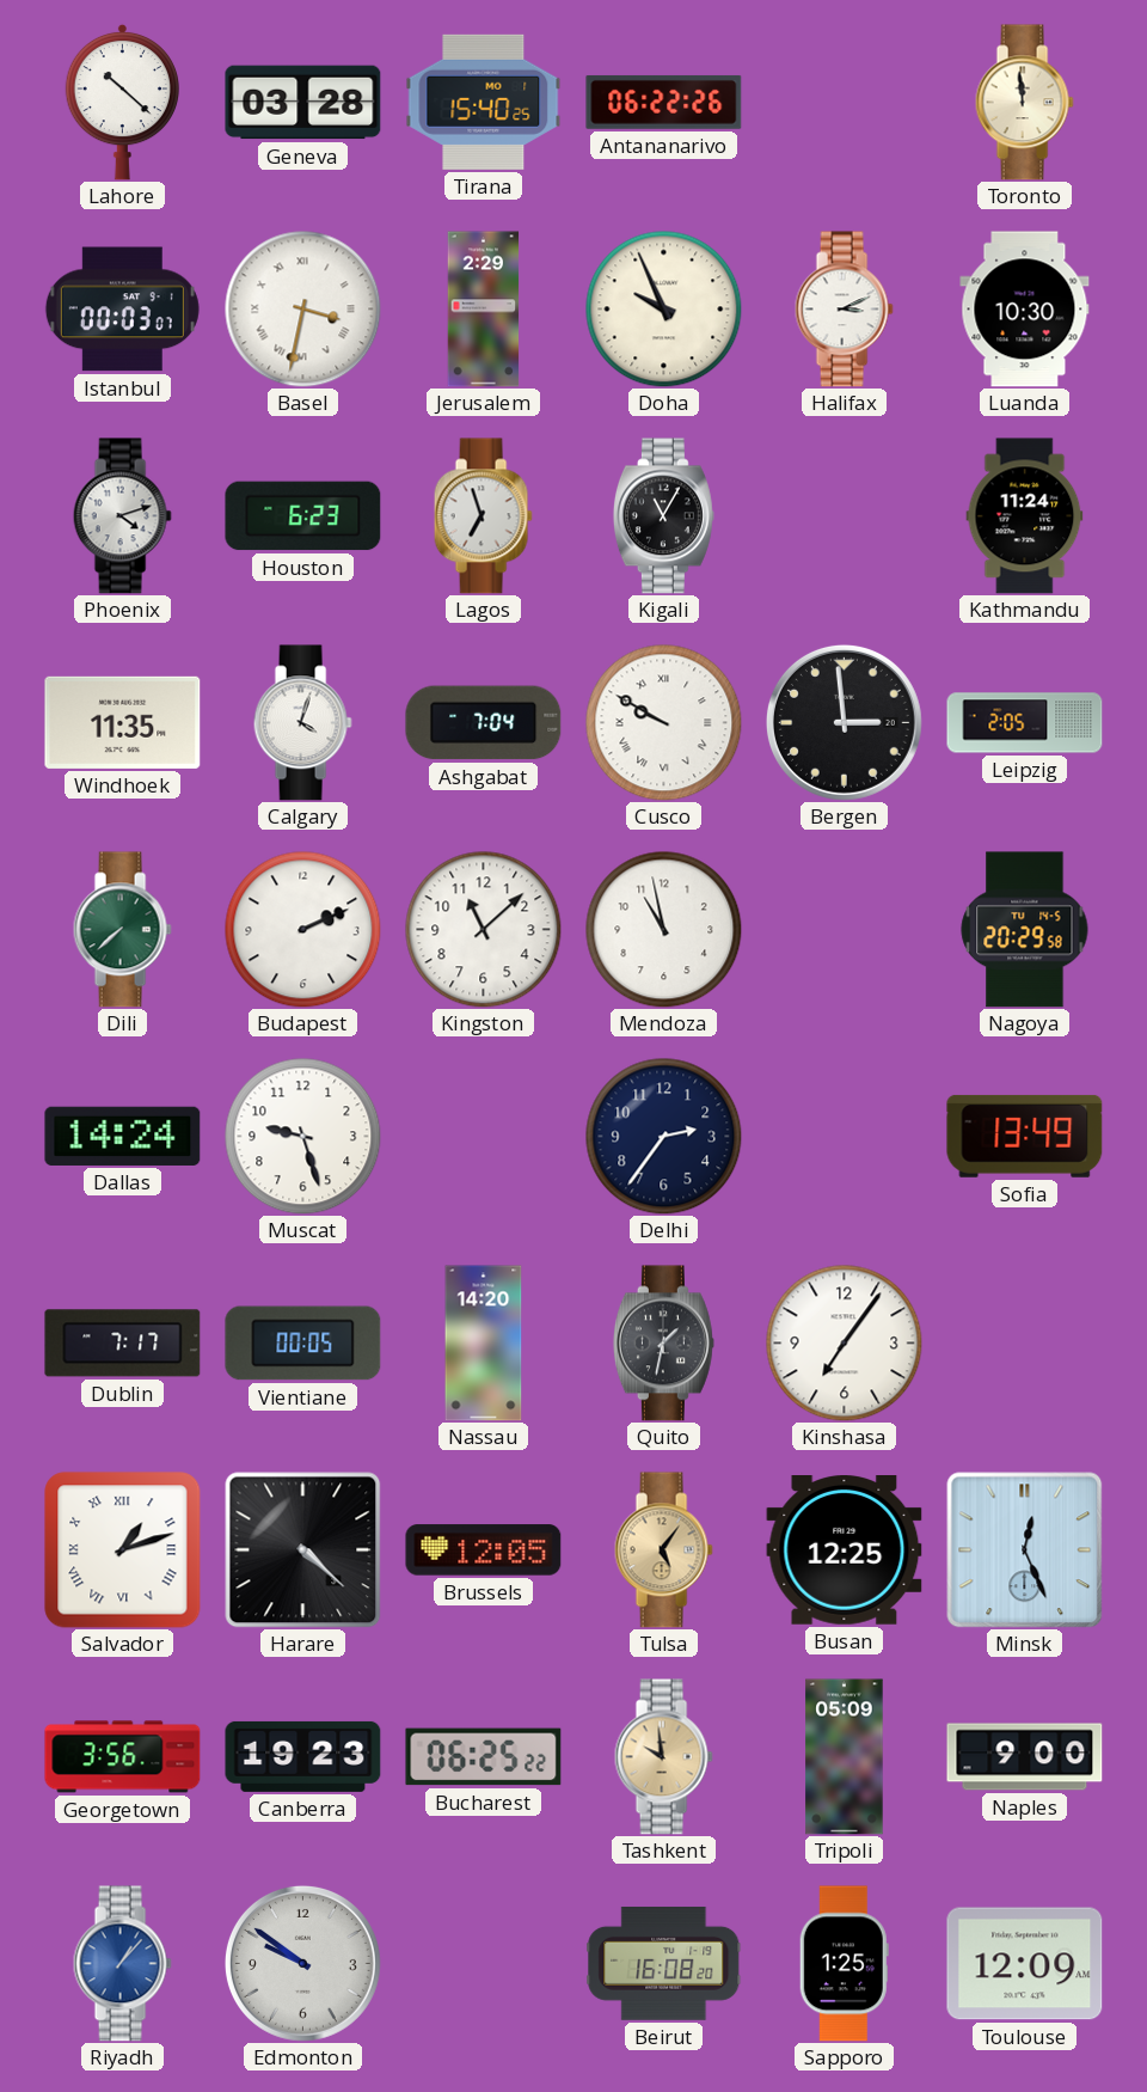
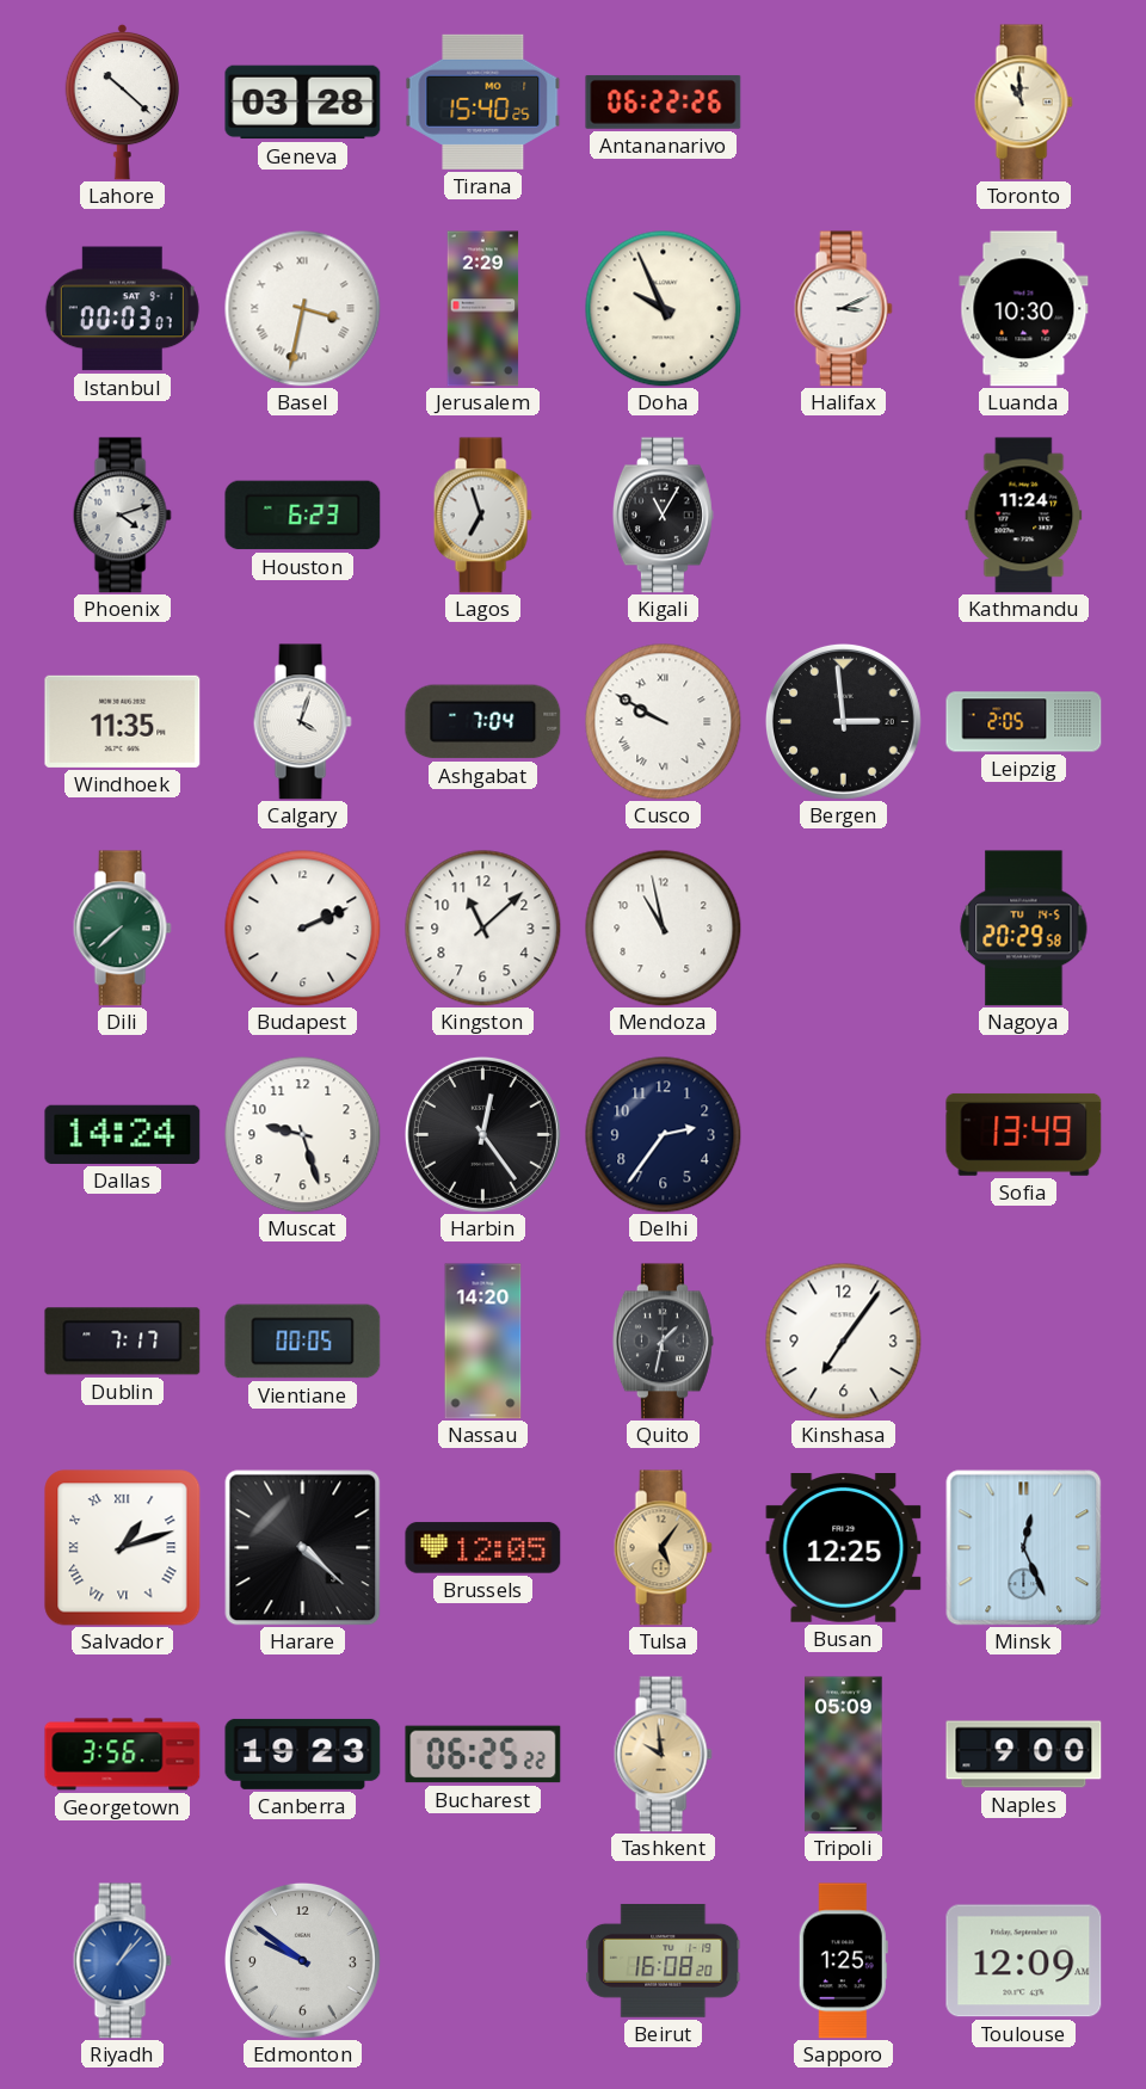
Toronto: 11:59 -> 10:59 (1023, 103)
Harbin: none -> 12:24 (482, 1134)
